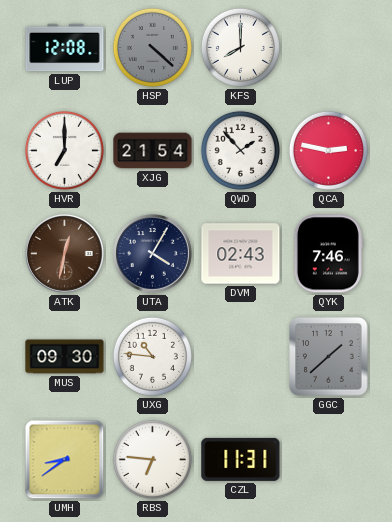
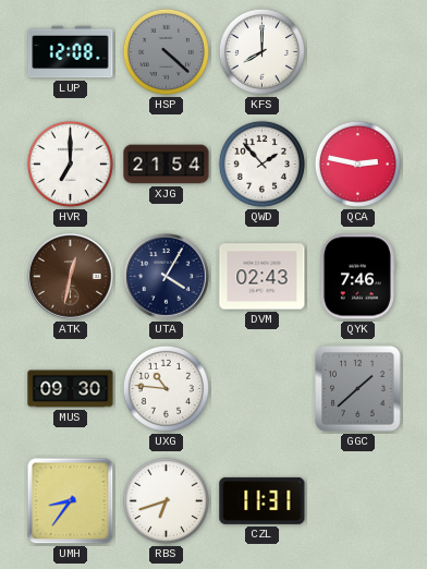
UMH: 8:39 -> 8:36 (71, 501)
RBS: 6:46 -> 6:42 (166, 500)
